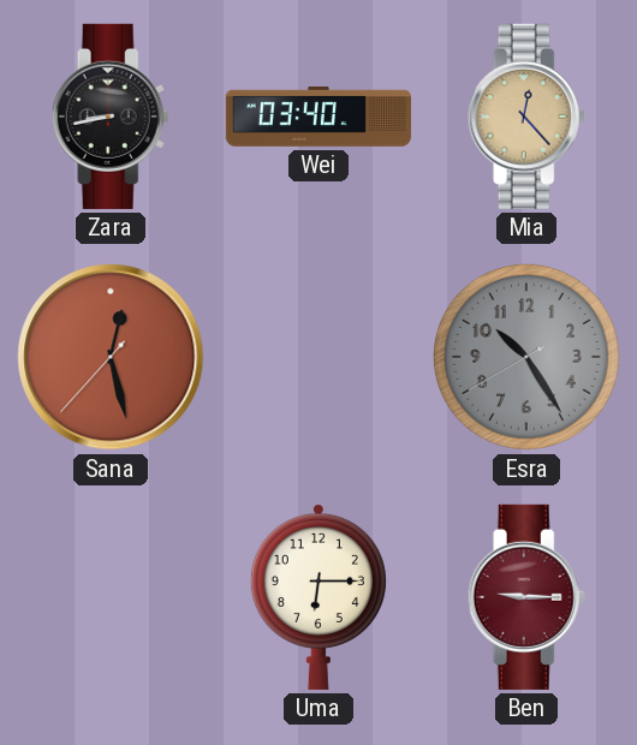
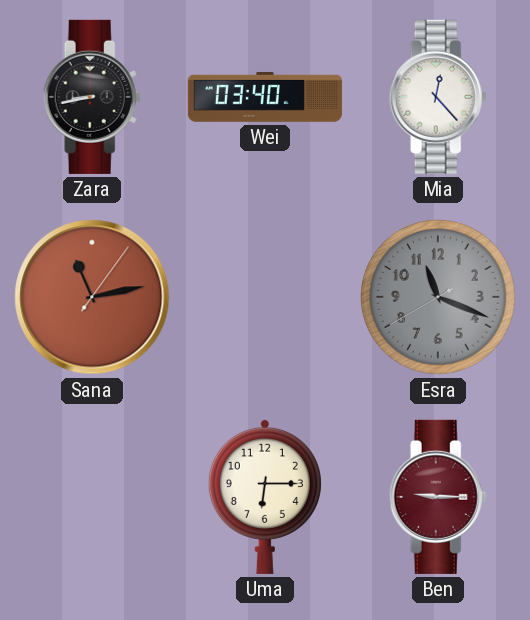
Mia dial: champagne -> white (438, 97)
Sana: 12:27 -> 11:13 (92, 297)
Esra: 10:24 -> 11:18 (438, 297)
